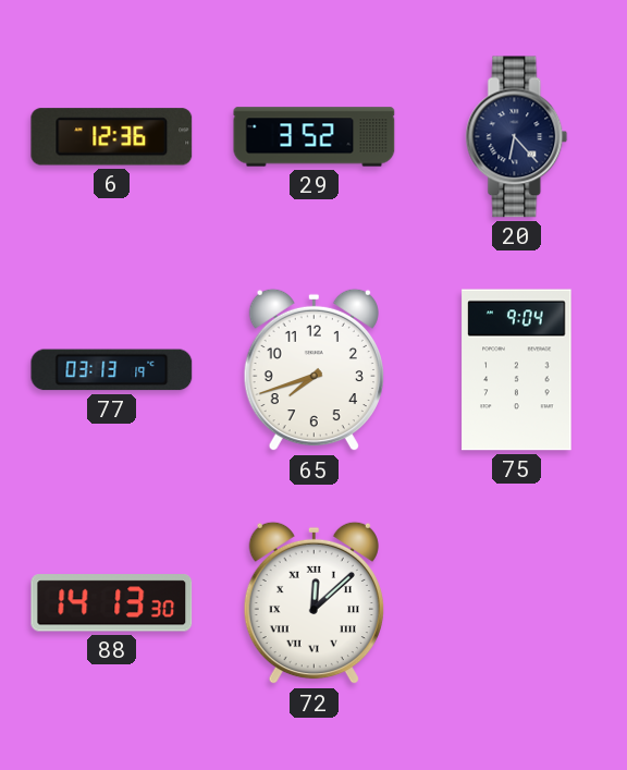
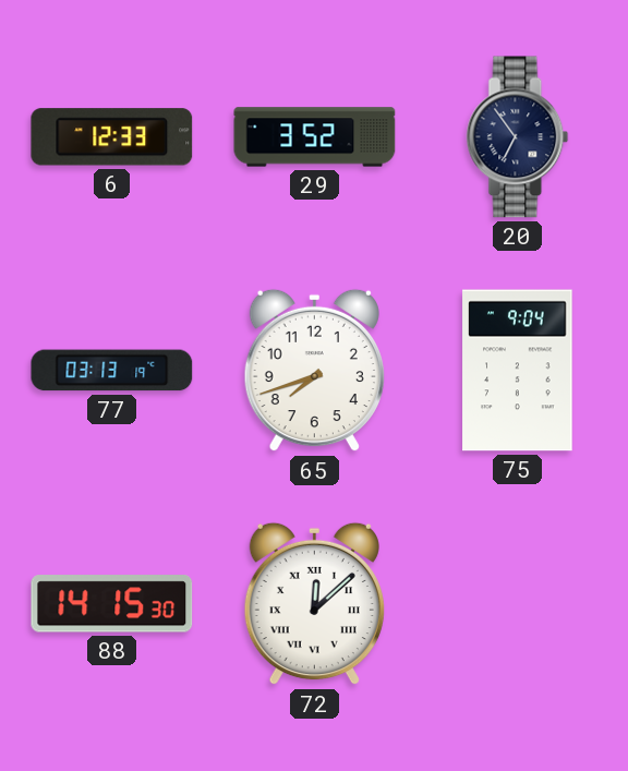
6: 12:36 -> 12:33 (112, 137)
20: 6:23 -> 6:54 (518, 137)
88: 14:13 -> 14:15 (112, 604)
